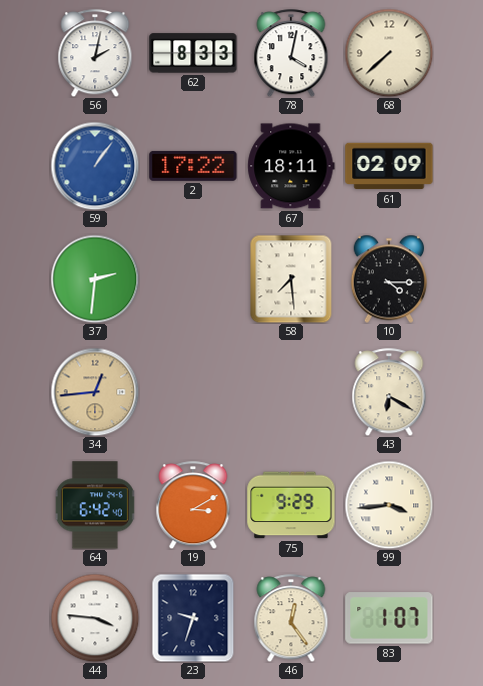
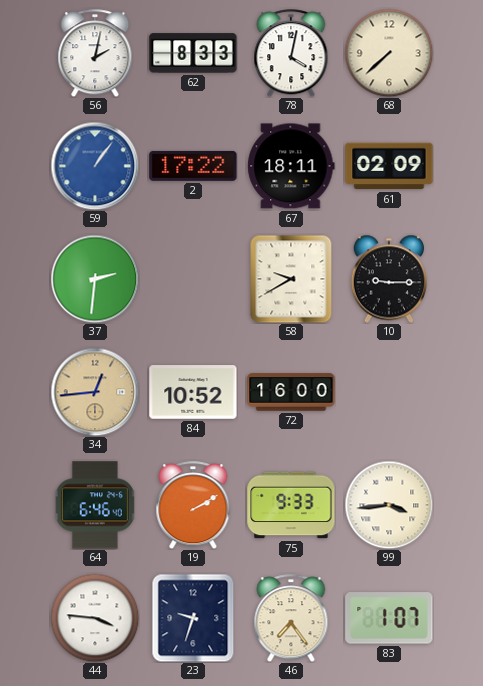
58: 7:29 -> 9:40 (291, 279)
10: 4:15 -> 9:15 (389, 279)
84: none -> 10:52 (193, 392)
72: none -> 16:00 (291, 392)
43: 6:20 -> none (389, 392)
64: 6:42 -> 6:46 (95, 505)
19: 3:10 -> 2:10 (193, 505)
75: 9:29 -> 9:33 (291, 505)
46: 12:24 -> 7:24 (291, 618)
